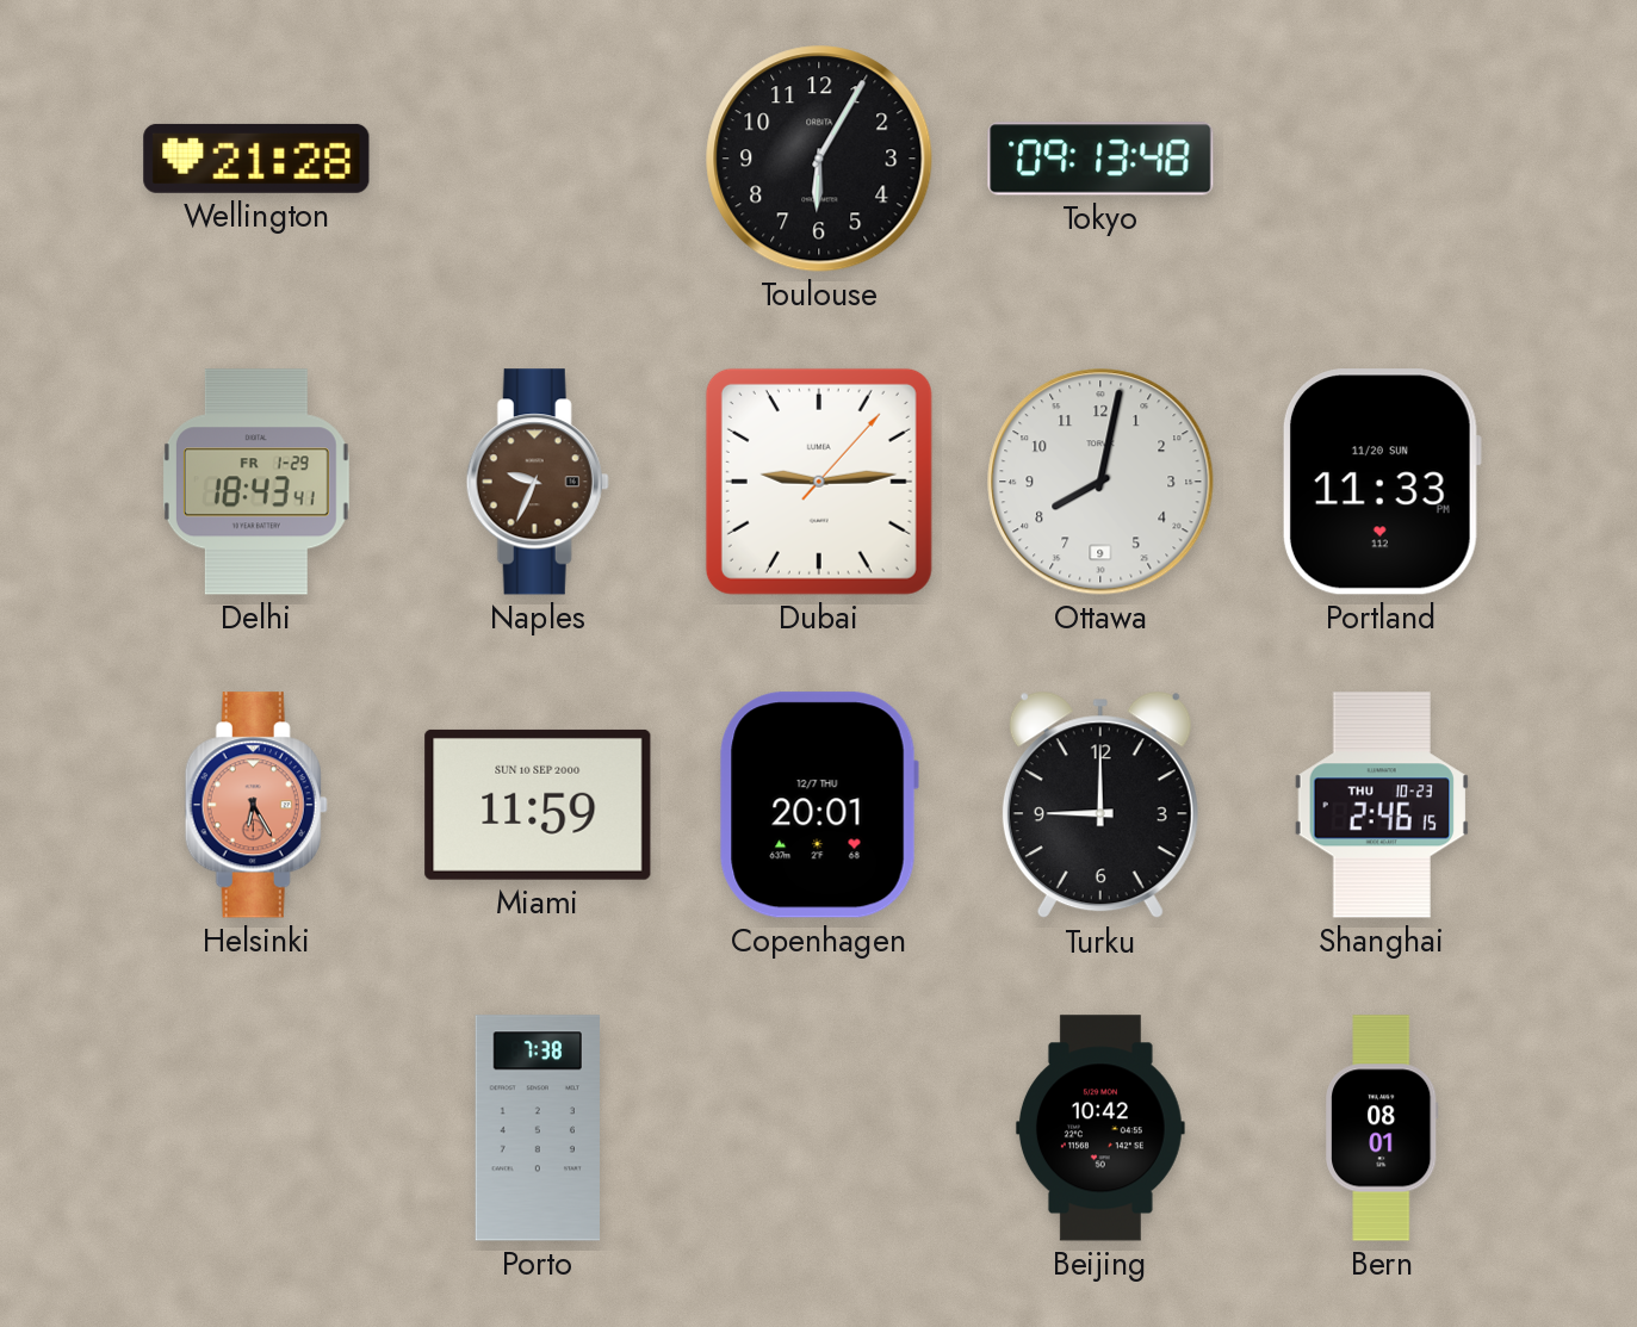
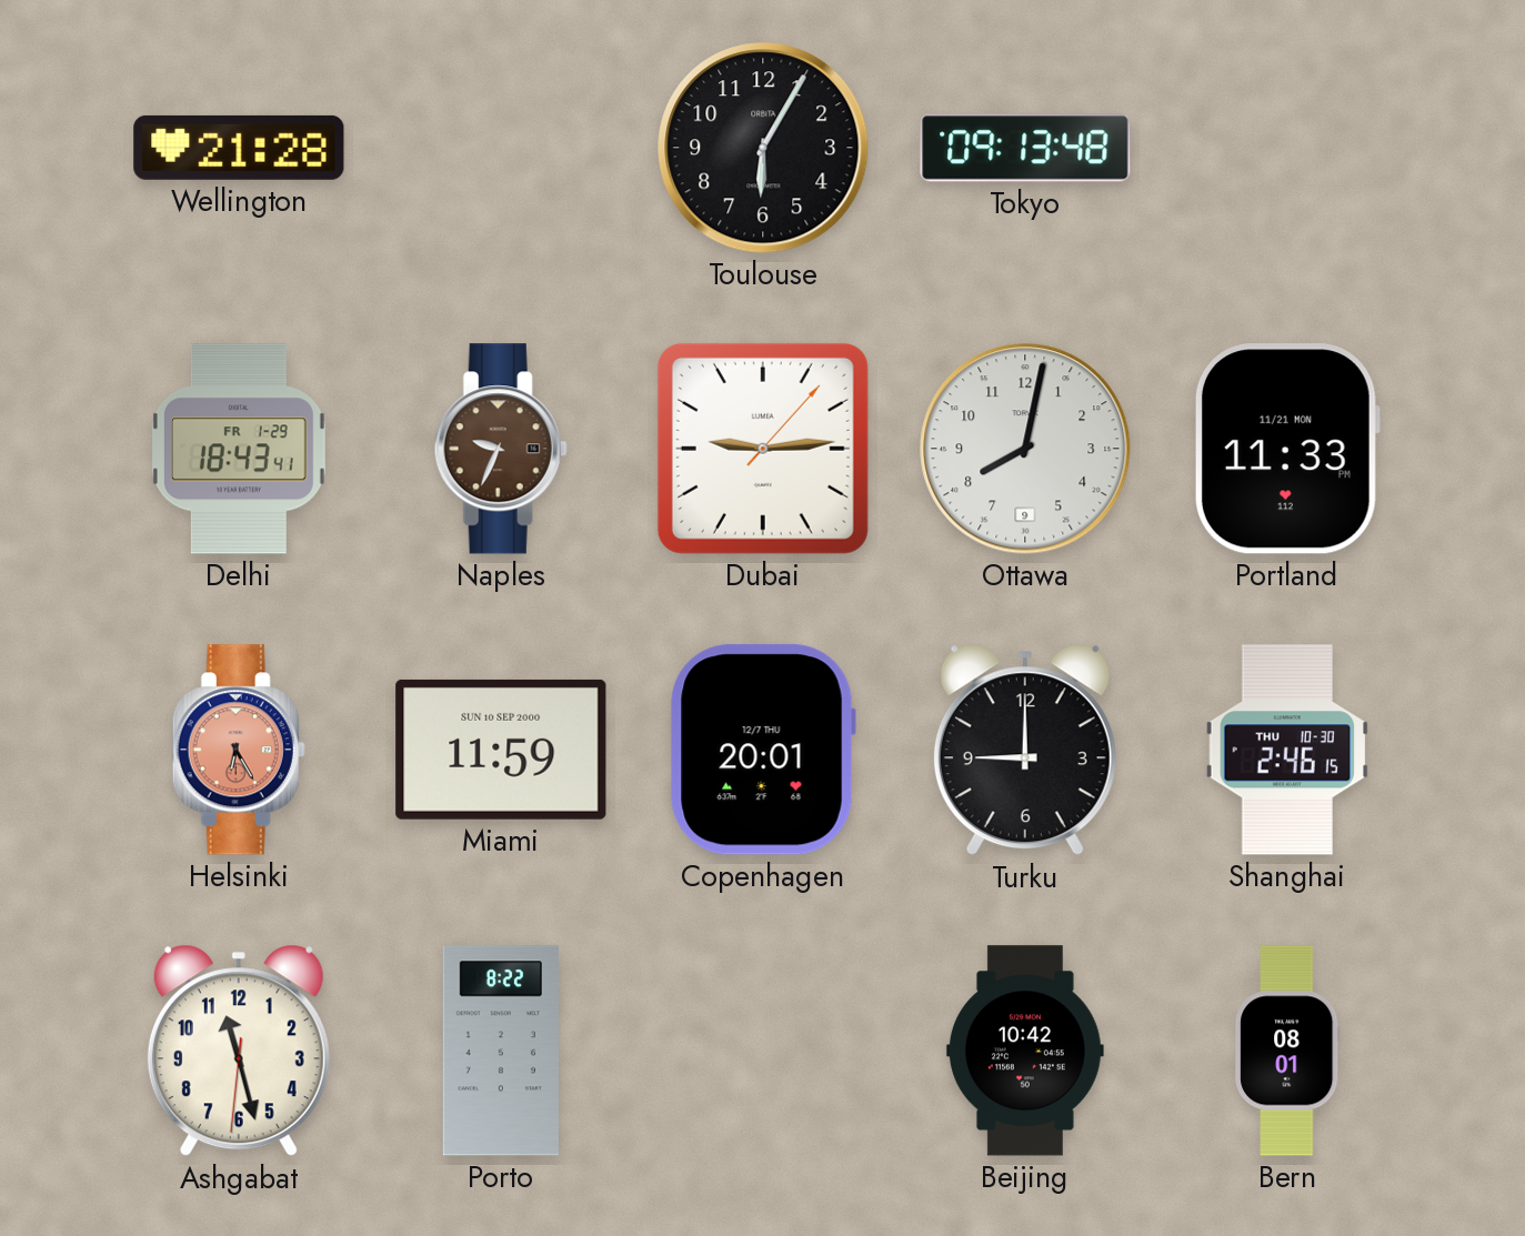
Portland date: 11/20 SUN -> 11/21 MON (1286, 449)
Shanghai date: THU 10-23 -> THU 10-30 (1286, 750)
Ashgabat: none -> 11:27 (239, 1051)
Porto: 7:38 -> 8:22 (500, 1051)
